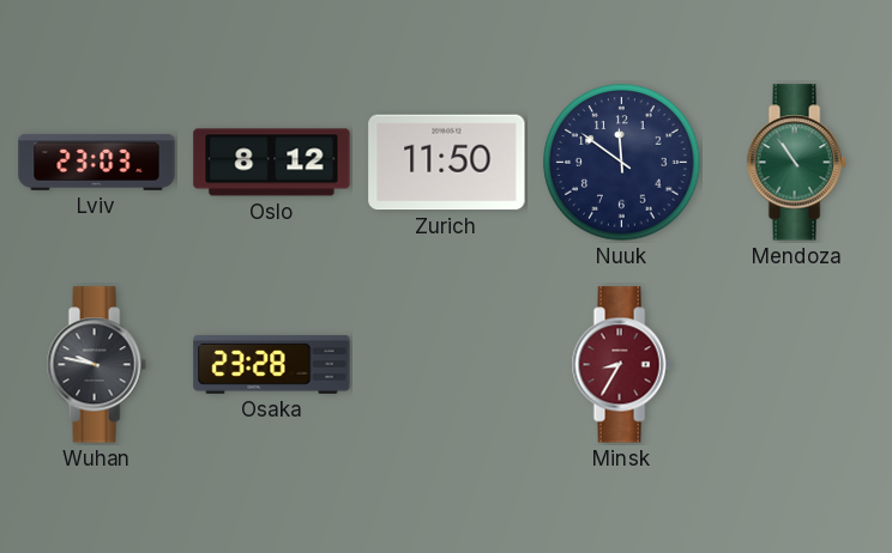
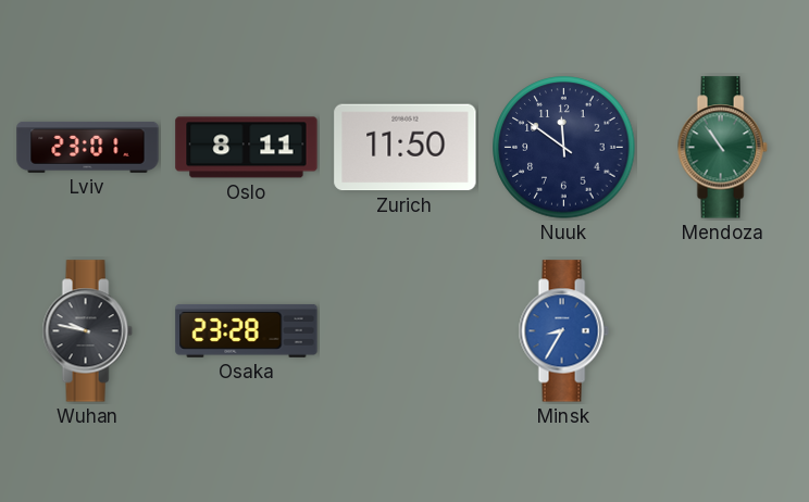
Lviv: 23:03 -> 23:01 (88, 147)
Oslo: 8:12 -> 8:11 (247, 148)
Minsk dial: burgundy -> blue (563, 331)
